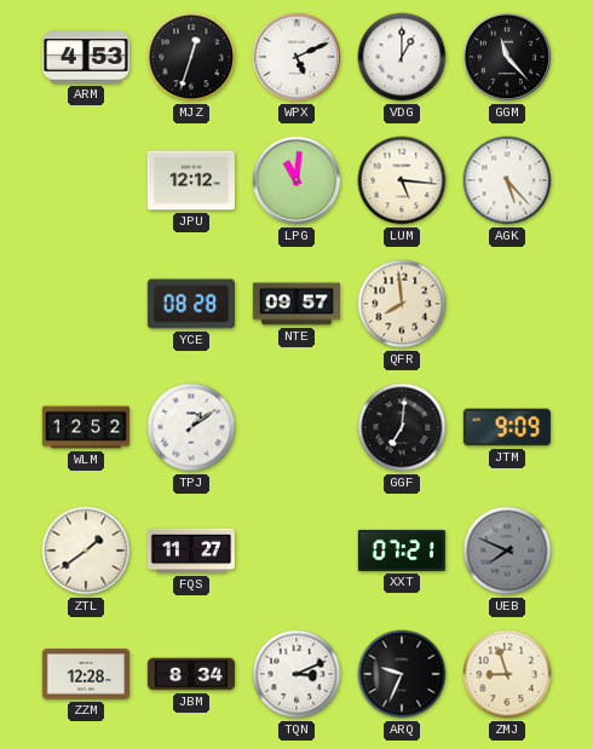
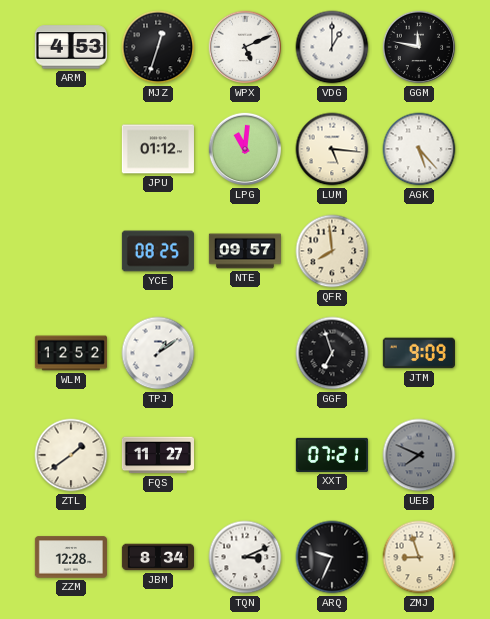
GGM: 11:23 -> 11:47 (419, 47)
JPU: 12:12 -> 01:12 (158, 149)
YCE: 08:28 -> 08:25 (158, 251)
GGF: 7:01 -> 6:57 (332, 353)
